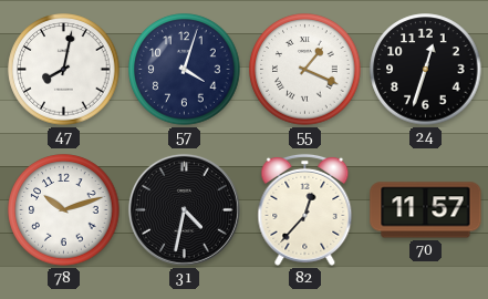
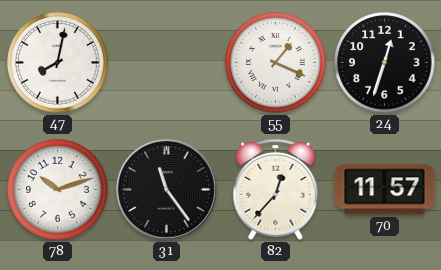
57: 4:03 -> none (185, 70)
31: 4:32 -> 11:24 (166, 189)
